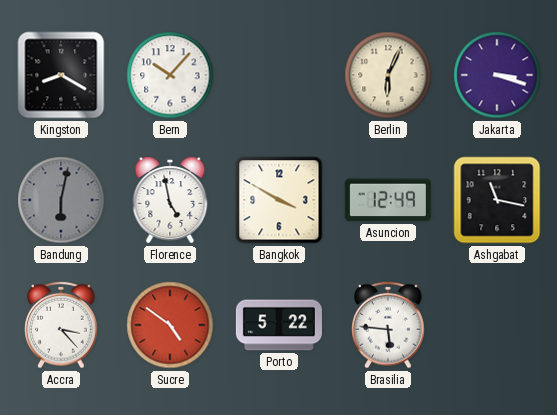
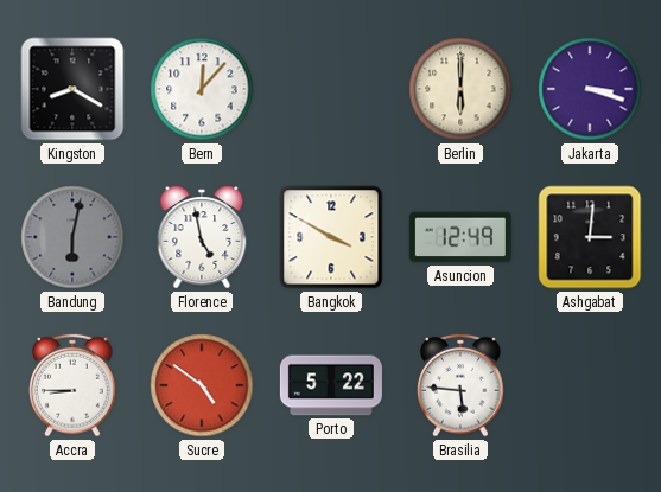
Bern: 10:07 -> 12:07 (202, 89)
Berlin: 6:04 -> 6:00 (460, 89)
Ashgabat: 11:17 -> 3:01 (590, 237)
Accra: 3:23 -> 8:45 (72, 385)
